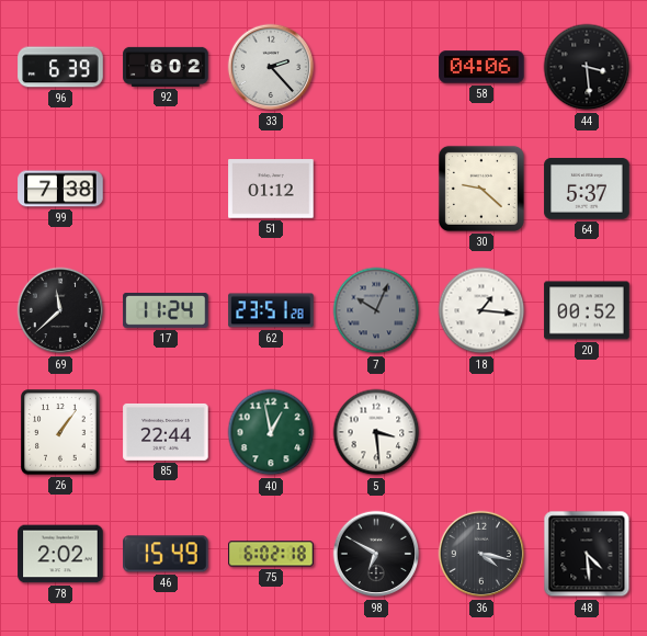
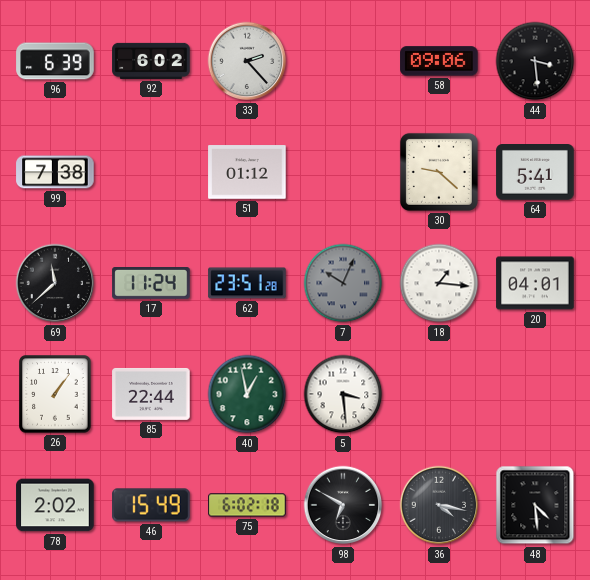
58: 04:06 -> 09:06 (439, 61)
64: 5:37 -> 5:41 (535, 173)
20: 00:52 -> 04:01 (535, 283)
